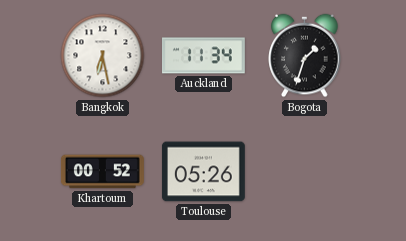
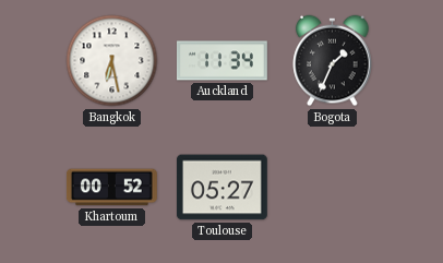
Bogota: 1:33 -> 1:34 (333, 61)
Toulouse: 05:26 -> 05:27 (221, 188)
